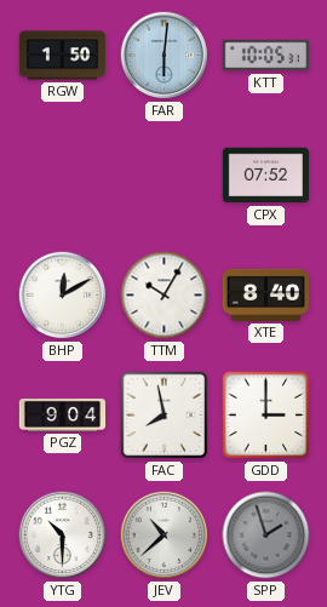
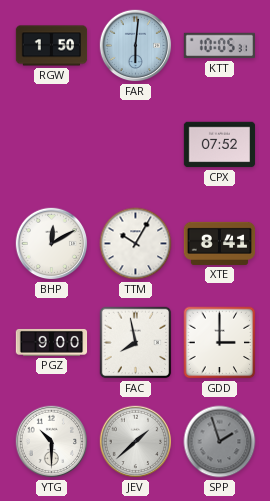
XTE: 8:40 -> 8:41 (220, 243)
PGZ: 9:04 -> 9:00 (52, 342)
JEV: 10:38 -> 1:38 (136, 442)
